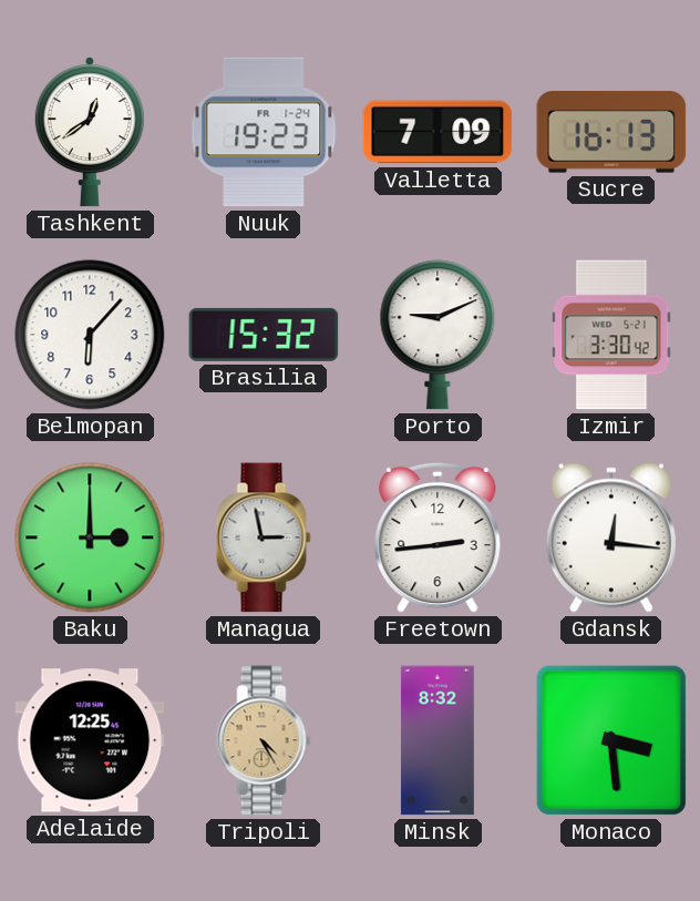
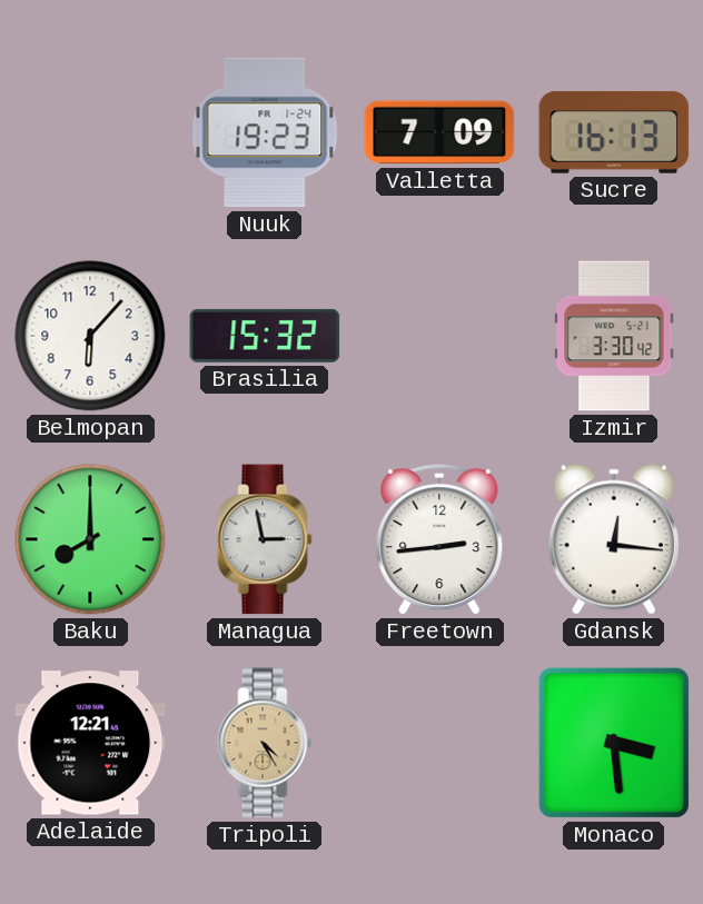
Tashkent: 12:39 -> none (90, 133)
Porto: 9:11 -> none (437, 335)
Baku: 3:00 -> 8:00 (90, 539)
Adelaide: 12:25 -> 12:21 (90, 743)
Minsk: 8:32 -> none (437, 740)
